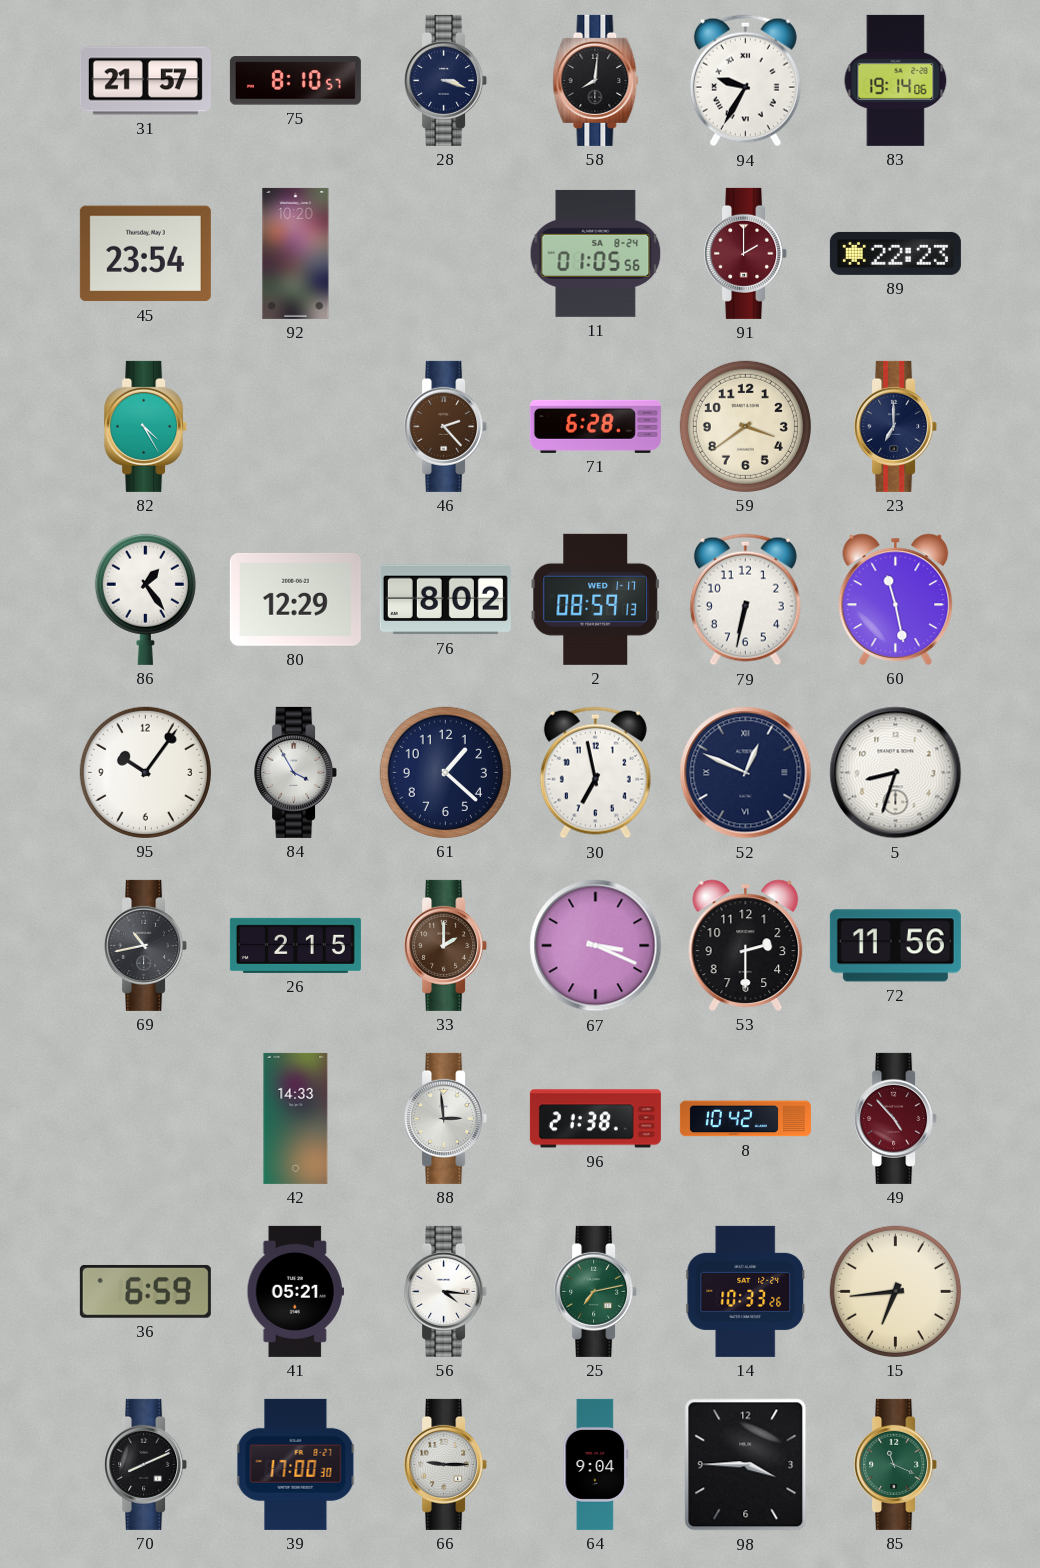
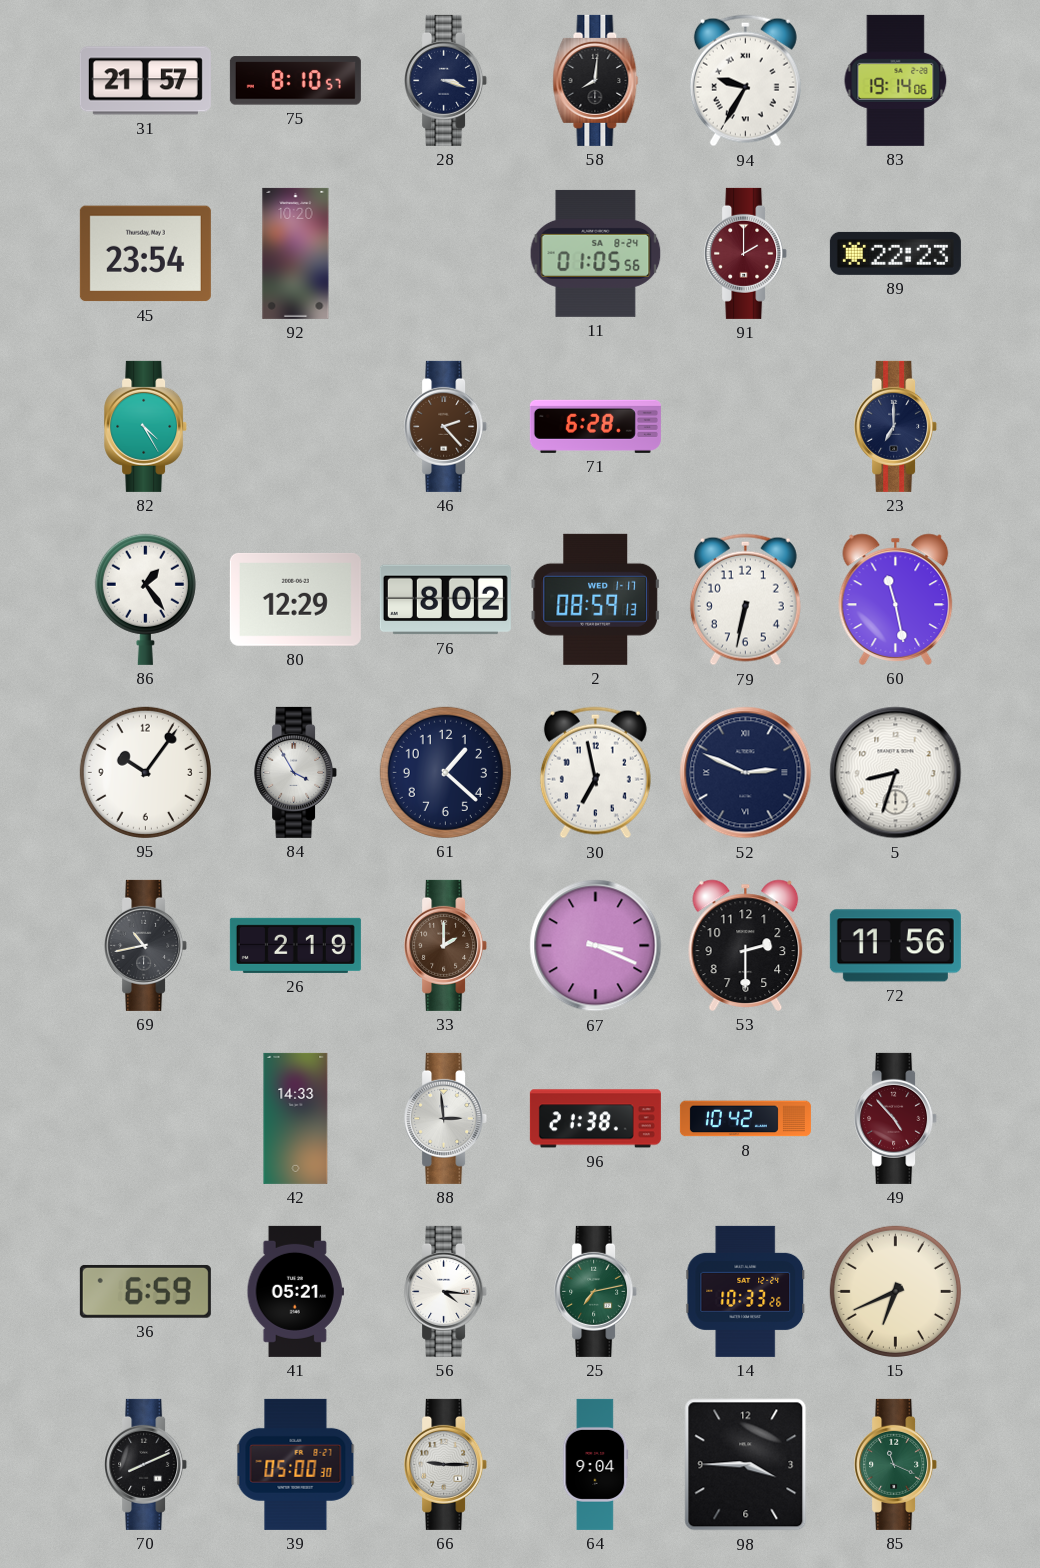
59: 3:39 -> none (745, 426)
52: 12:49 -> 2:49 (746, 773)
26: 2:15 -> 2:19 (295, 945)
15: 6:44 -> 6:41 (895, 1291)
39: 17:00 -> 05:00 (296, 1464)
